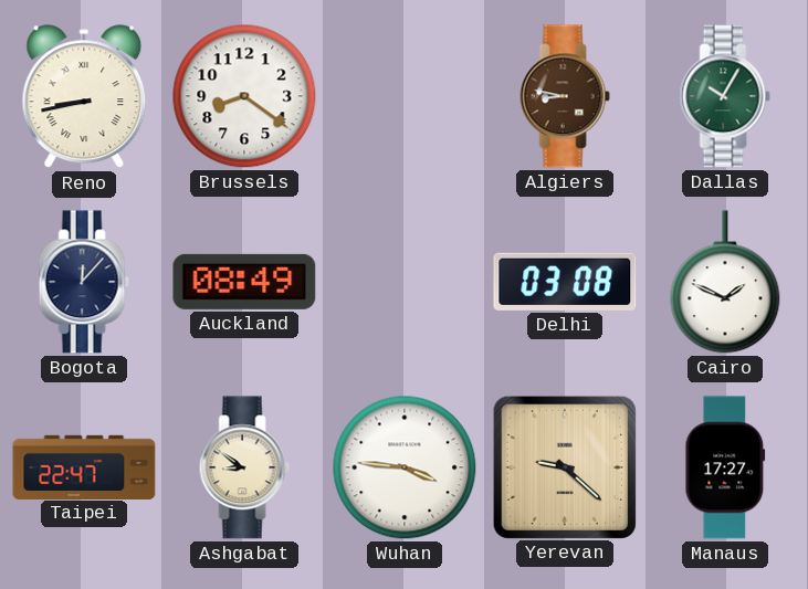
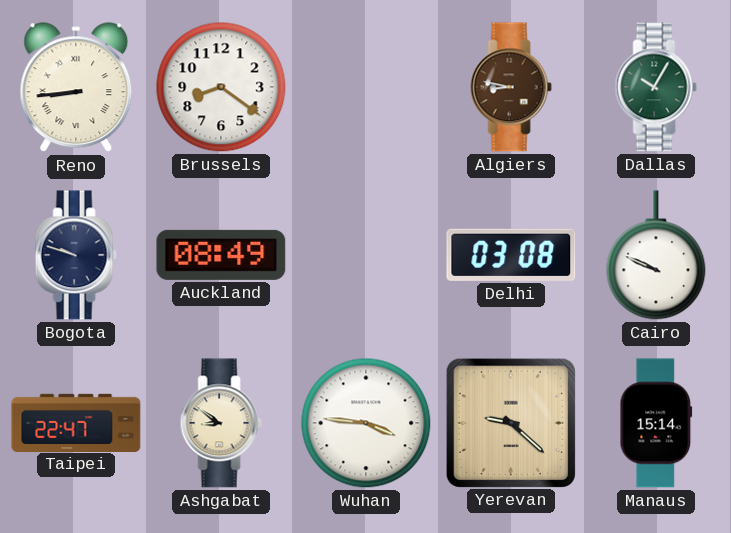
Reno: 8:43 -> 8:44 (76, 88)
Bogota: 12:07 -> 9:48 (76, 255)
Cairo: 1:49 -> 9:49 (656, 255)
Manaus: 17:27 -> 15:14 (656, 423)
